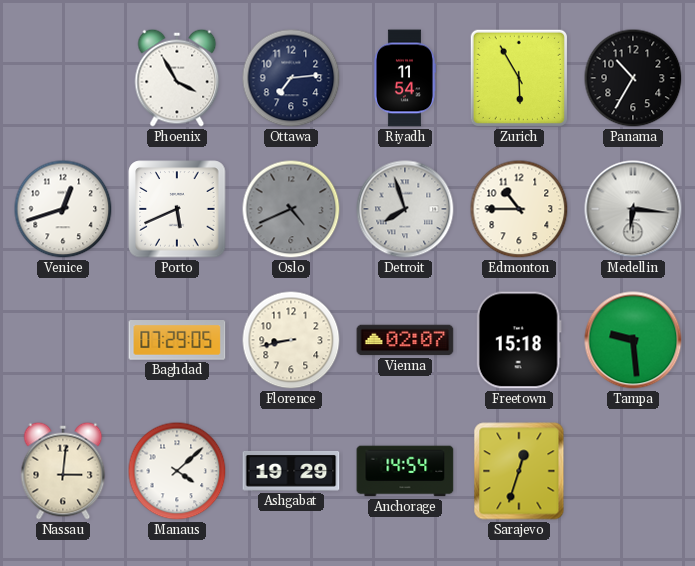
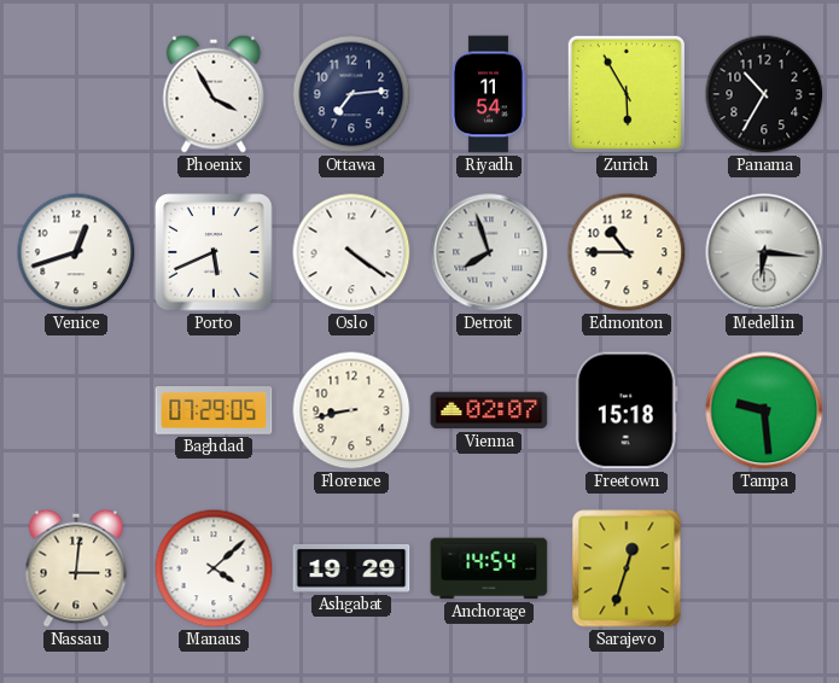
Oslo: 4:41 -> 4:21 (351, 252)
Oslo dial: grey -> white (351, 252)
